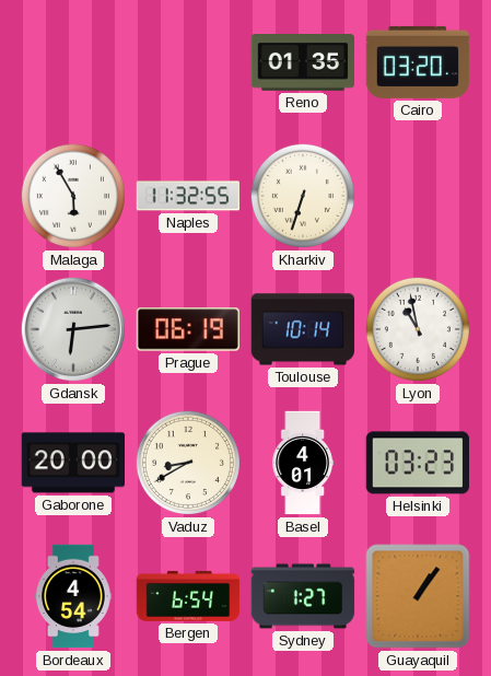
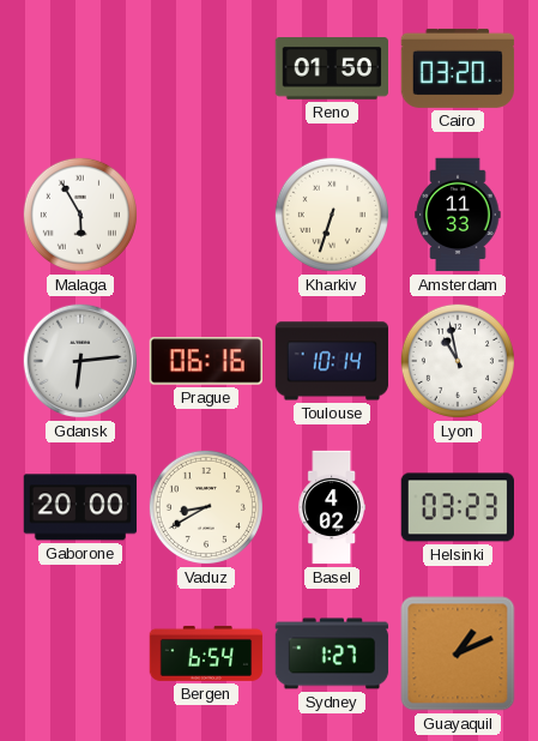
Reno: 01:35 -> 01:50 (331, 68)
Naples: 11:32 -> none (187, 196)
Amsterdam: none -> 11:33 (458, 215)
Prague: 06:19 -> 06:16 (205, 361)
Basel: 4:01 -> 4:02 (331, 507)
Bordeaux: 4:54 -> none (74, 596)
Guayaquil: 1:06 -> 1:11 (458, 653)
